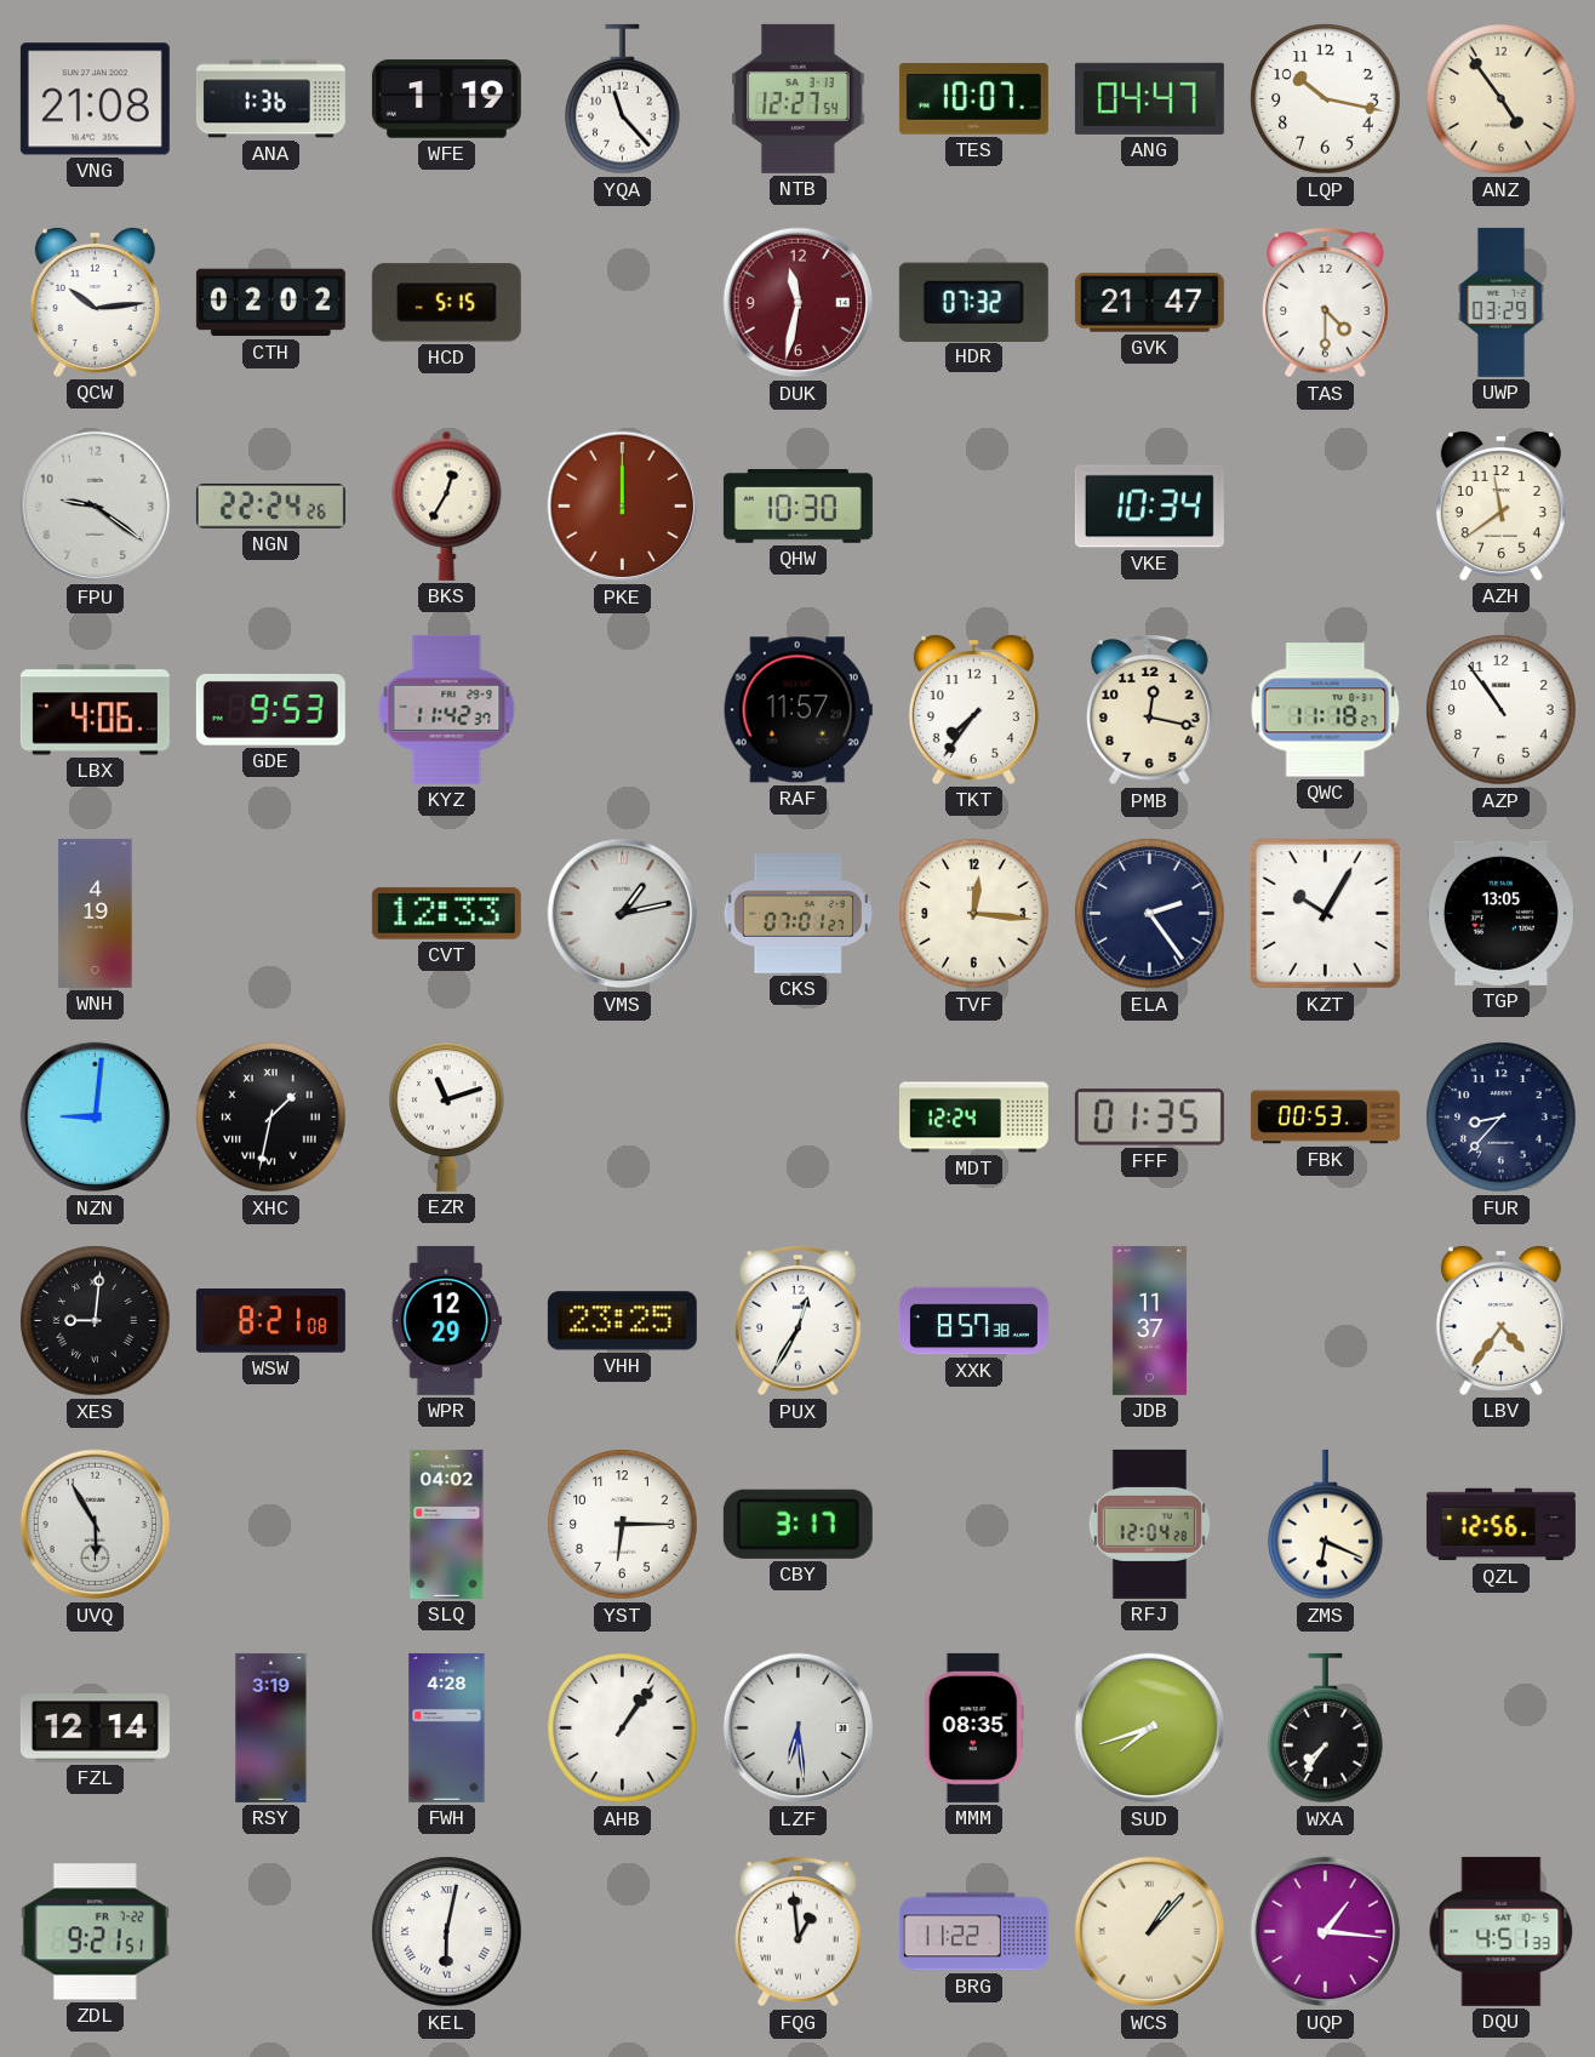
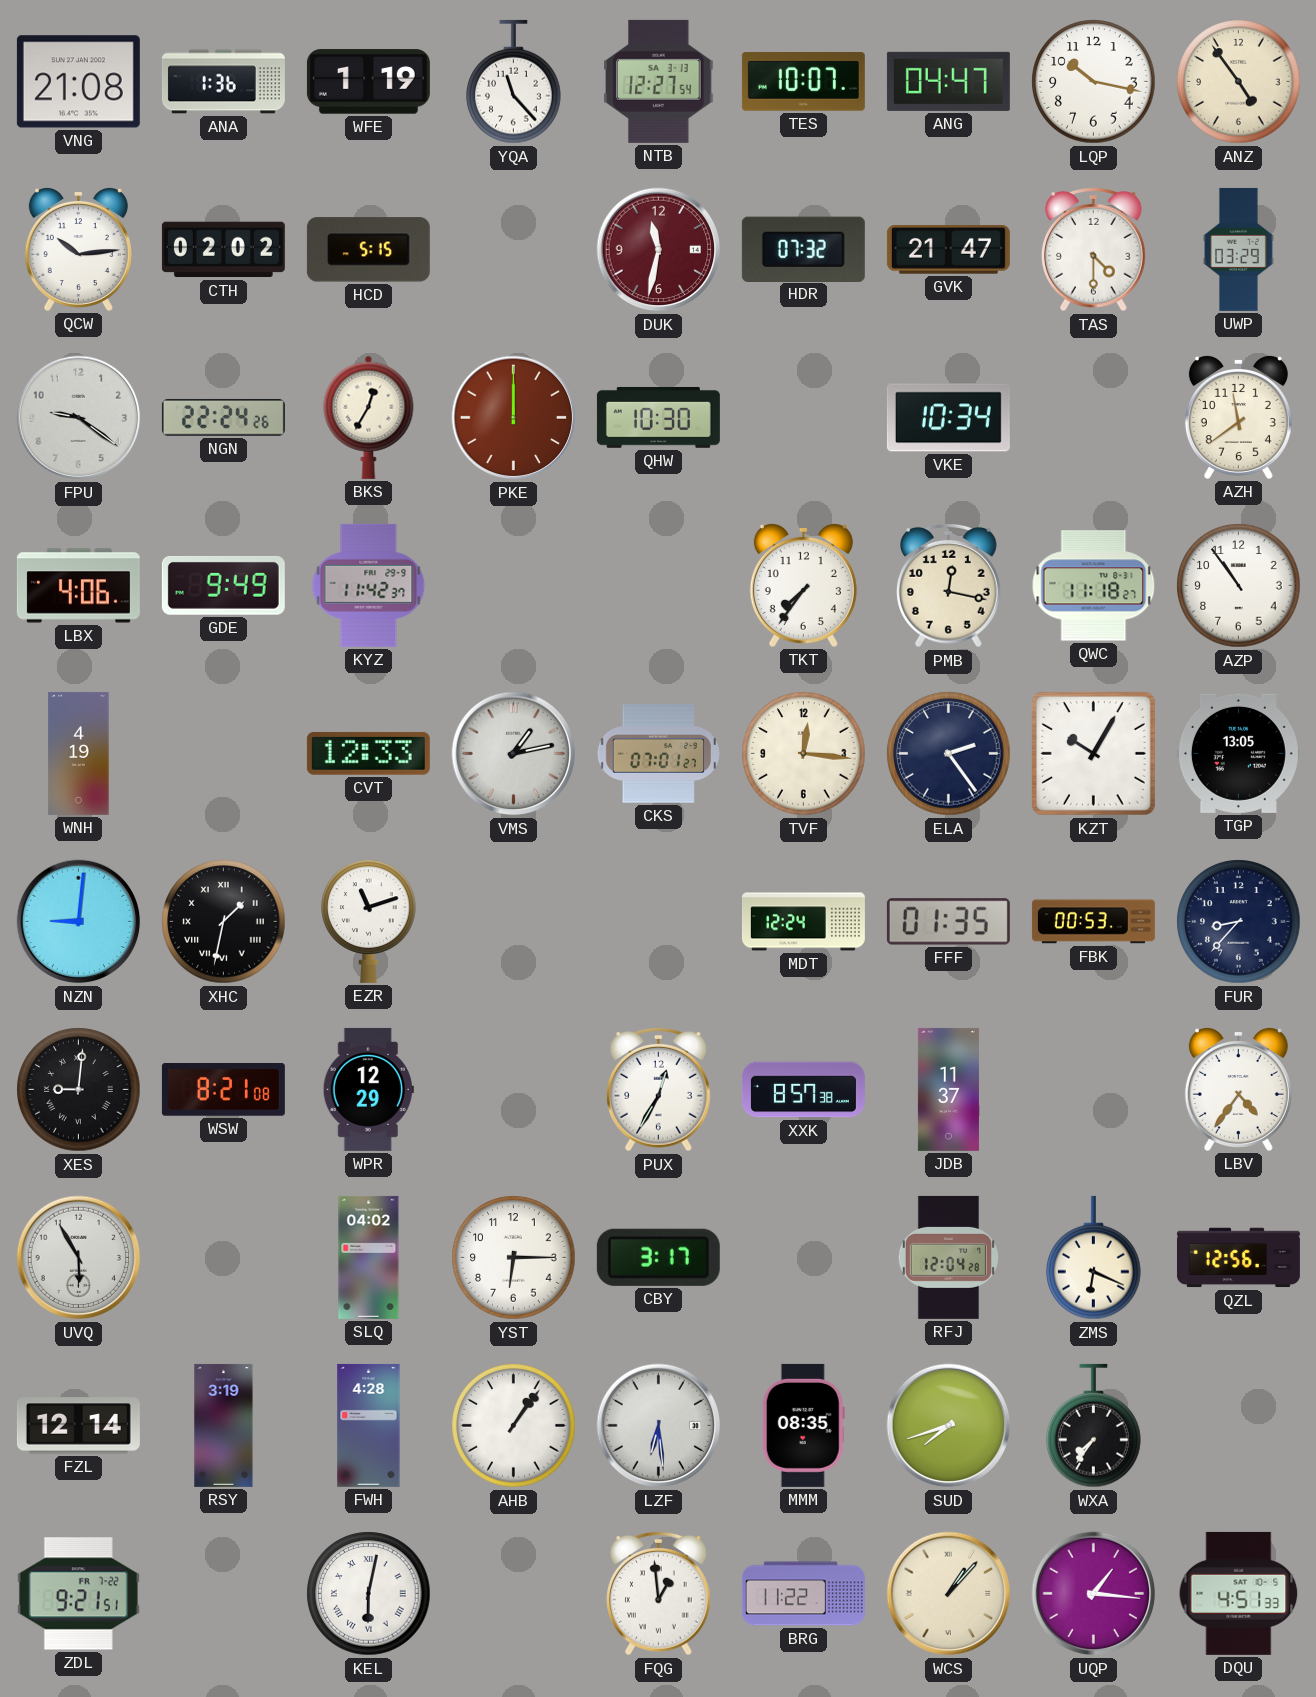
GDE: 9:53 -> 9:49 (223, 586)
RAF: 11:57 -> none (797, 710)
VHH: 23:25 -> none (622, 1321)
